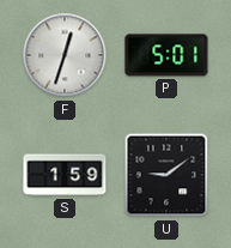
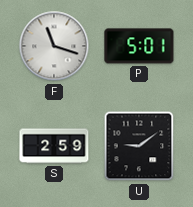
F: 12:33 -> 11:18 (54, 46)
S: 1:59 -> 2:59 (54, 146)
